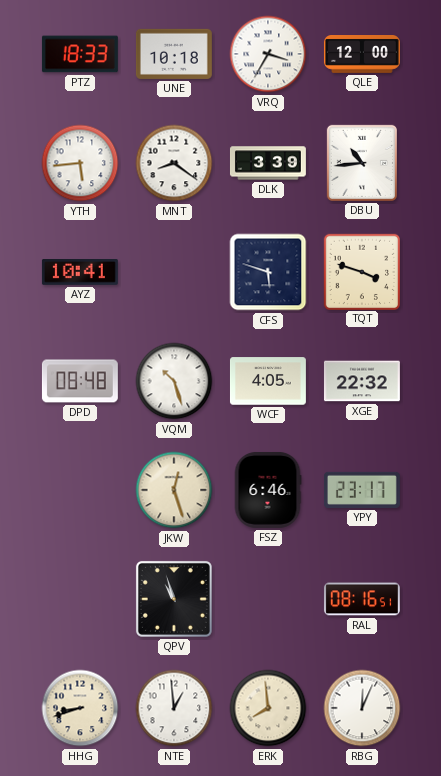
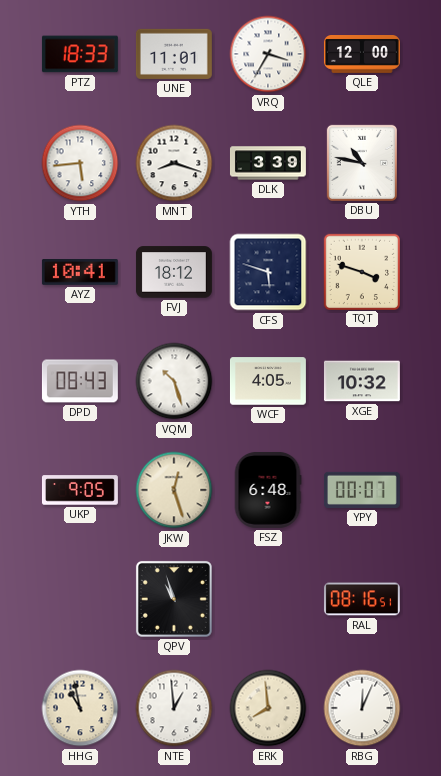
UNE: 10:18 -> 11:01 (174, 54)
MNT: 8:21 -> 8:18 (174, 163)
DBU: 10:44 -> 10:47 (362, 163)
FVJ: none -> 18:12 (174, 272)
DPD: 08:48 -> 08:43 (80, 381)
XGE: 22:32 -> 10:32 (362, 381)
UKP: none -> 9:05 (80, 490)
FSZ: 6:46 -> 6:48 (268, 490)
YPY: 23:17 -> 00:07 (362, 490)
HHG: 8:42 -> 10:58 (80, 708)
